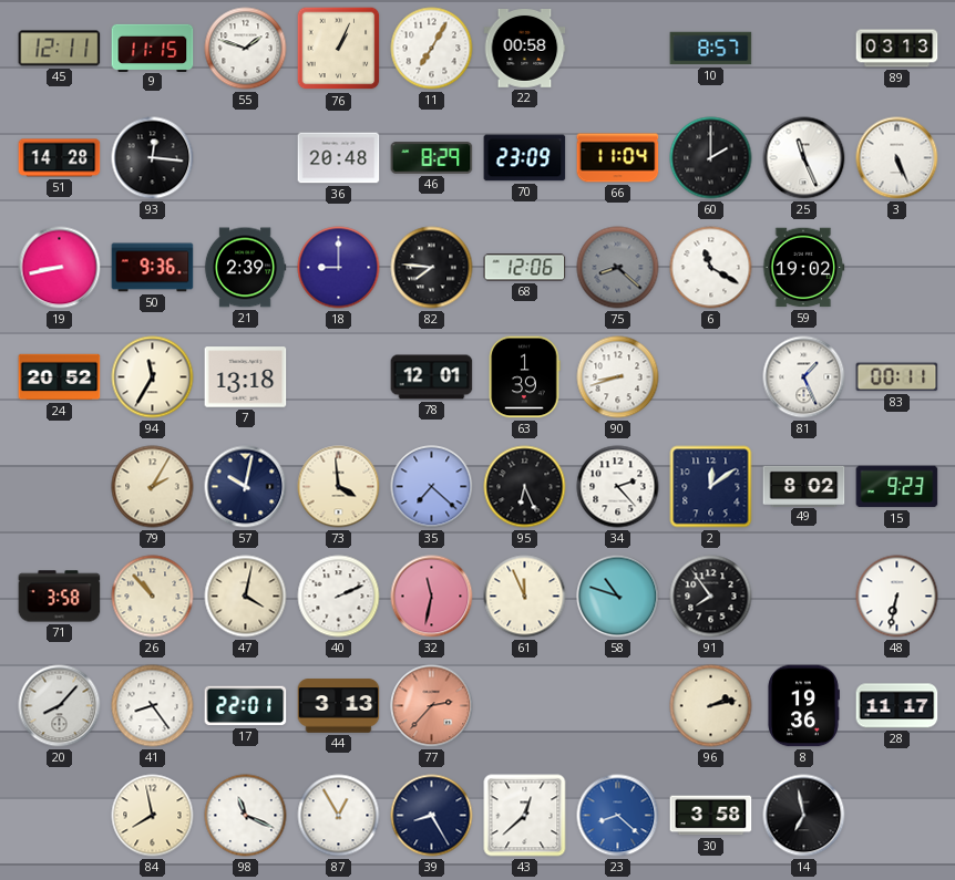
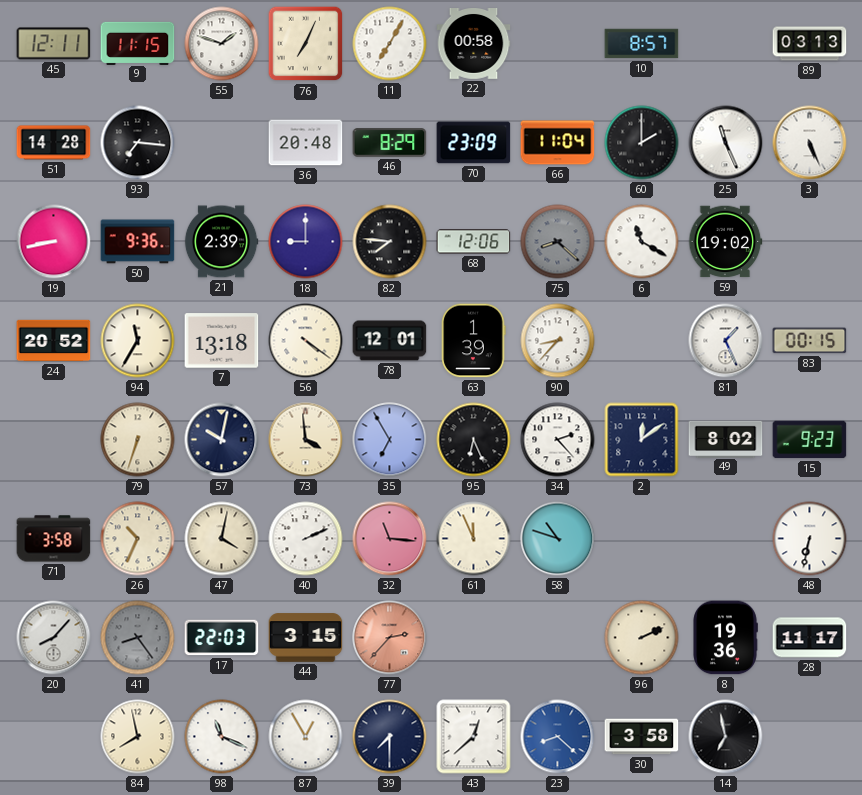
76: 1:04 -> 7:04 (306, 44)
93: 12:16 -> 7:16 (138, 143)
56: none -> 4:21 (306, 341)
90: 8:42 -> 8:37 (558, 341)
83: 00:11 -> 00:15 (810, 341)
79: 2:05 -> 6:33 (138, 440)
35: 7:22 -> 6:55 (390, 440)
26: 10:53 -> 10:34 (138, 539)
32: 11:32 -> 11:16 (390, 539)
91: 7:54 -> none (711, 597)
41 dial: white -> grey (138, 638)
17: 22:01 -> 22:03 (222, 638)
44: 3:13 -> 3:15 (306, 638)
96: 2:13 -> 2:11 (642, 638)
39: 8:25 -> 7:30 (390, 737)
